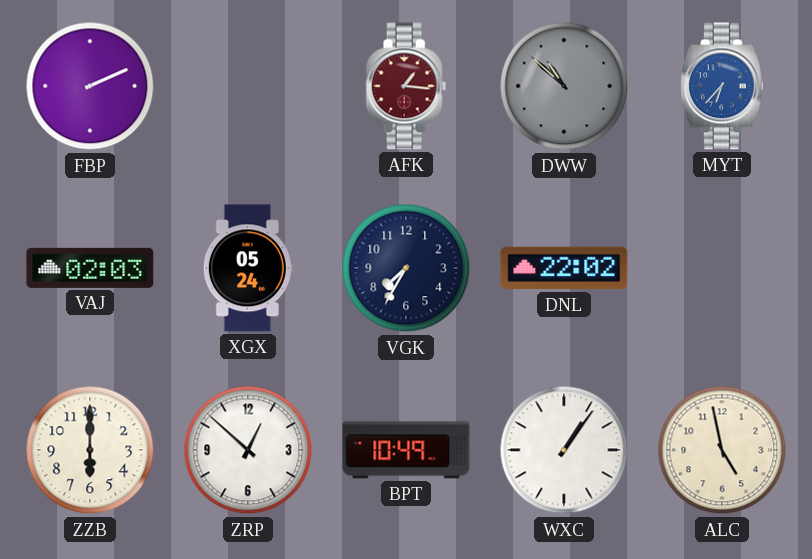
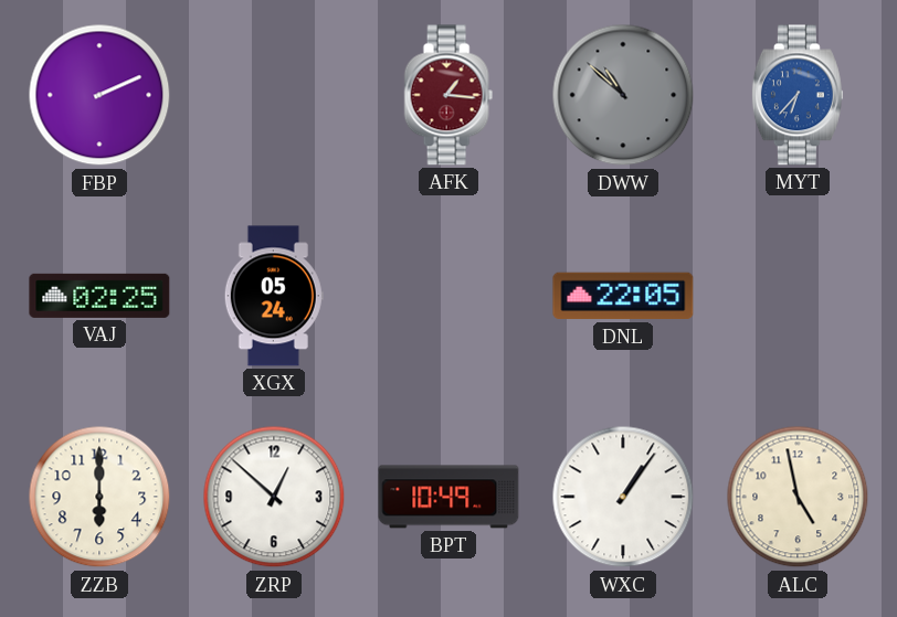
VAJ: 02:03 -> 02:25 (99, 296)
VGK: 7:35 -> none (406, 268)
DNL: 22:02 -> 22:05 (623, 296)
